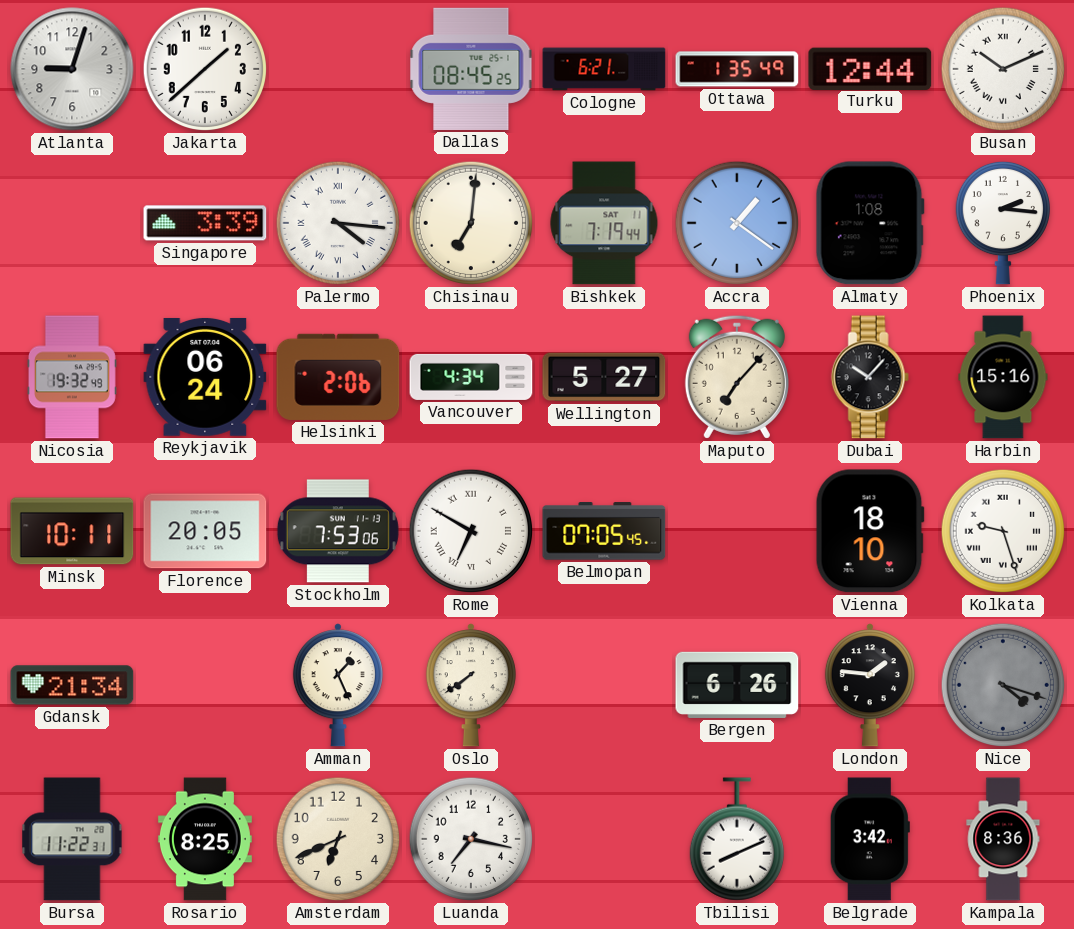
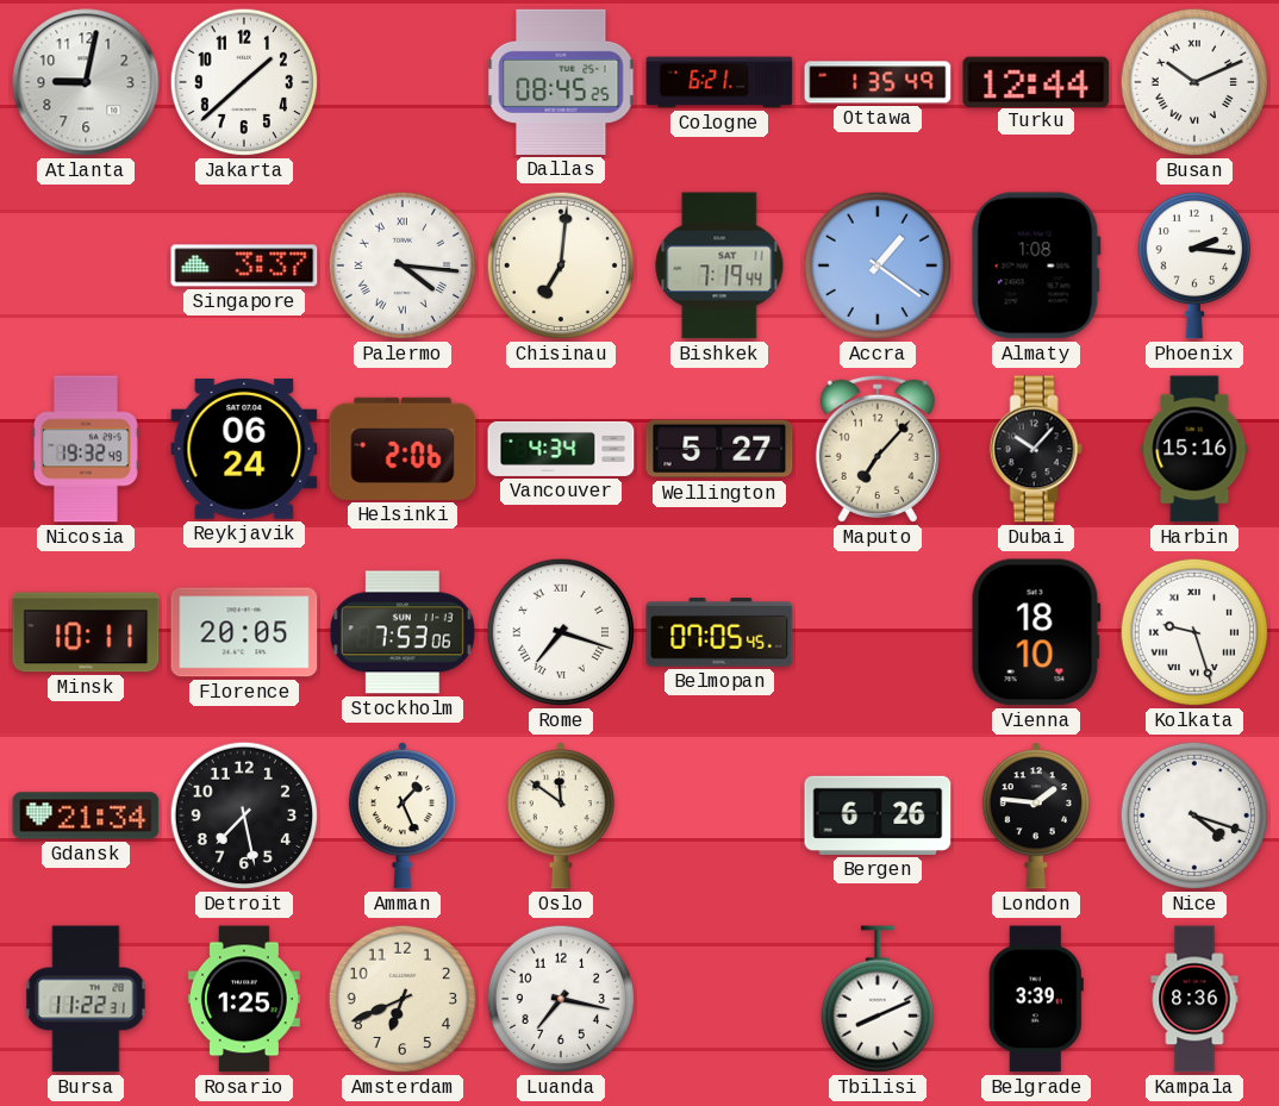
Atlanta: 9:03 -> 9:02 (86, 82)
Singapore: 3:39 -> 3:37 (244, 265)
Rome: 6:50 -> 7:18 (561, 632)
Detroit: none -> 7:28 (244, 816)
Oslo: 7:39 -> 11:51 (561, 816)
Nice dial: grey -> white (1194, 816)
Rosario: 8:25 -> 1:25 (244, 999)
Belgrade: 3:42 -> 3:39 (1036, 999)
